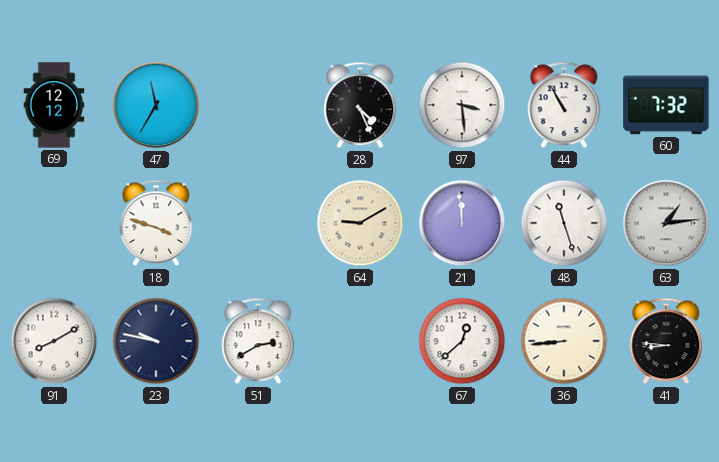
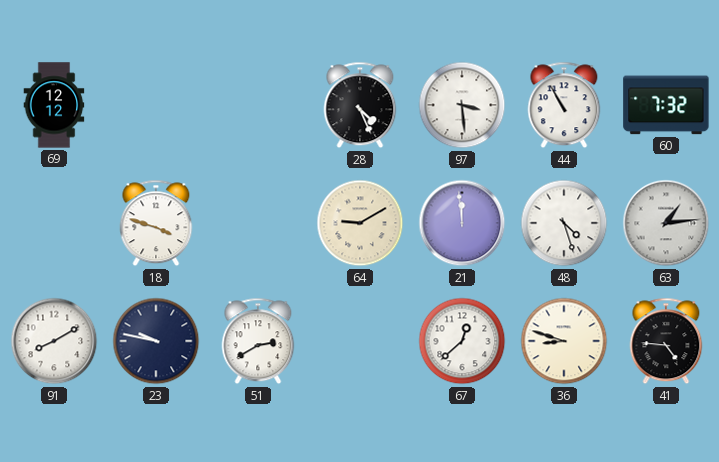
47: 11:35 -> none (156, 105)
48: 11:27 -> 4:27 (564, 223)
36: 8:44 -> 8:48 (564, 341)
41: 8:46 -> 4:46 (666, 341)
